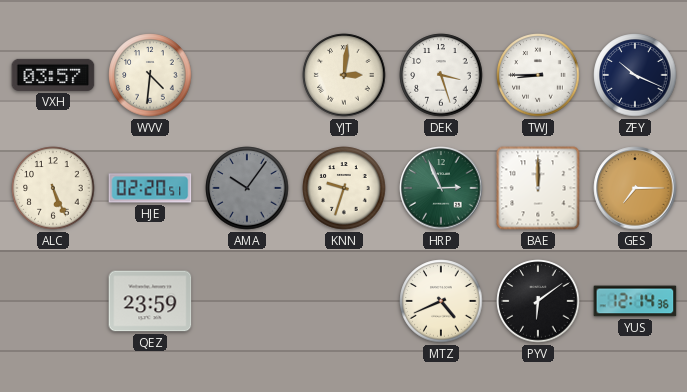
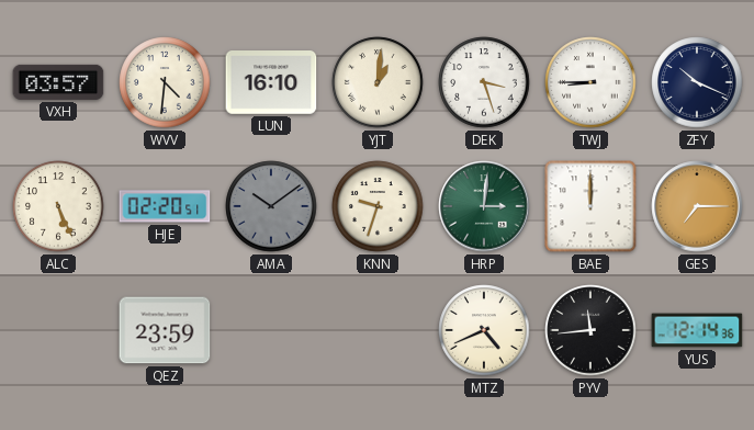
LUN: none -> 16:10 (271, 83)
YJT: 3:01 -> 1:01 (378, 82)
AMA: 10:06 -> 10:09 (271, 206)
HRP: 2:56 -> 3:01 (484, 206)
PYV: 6:09 -> 11:44 (590, 330)
